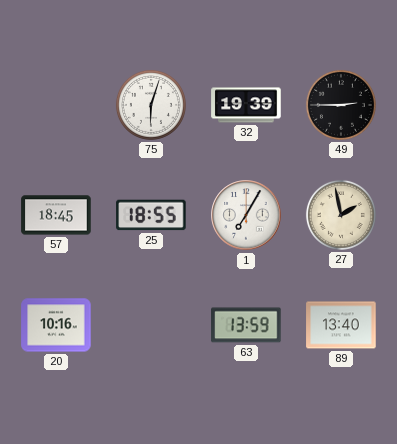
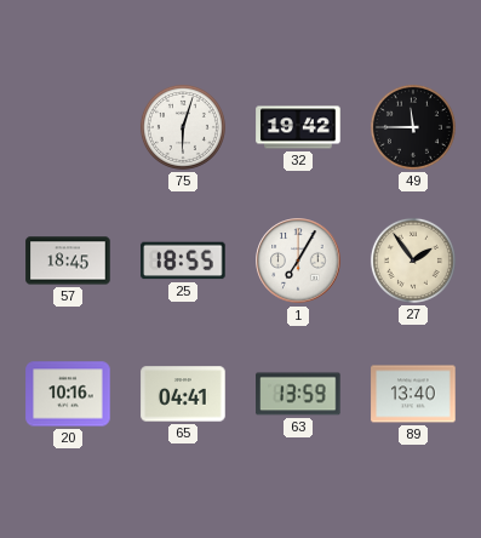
32: 19:39 -> 19:42 (298, 127)
49: 2:45 -> 11:45 (413, 127)
27: 1:58 -> 1:54 (413, 261)
65: none -> 04:41 (183, 394)
